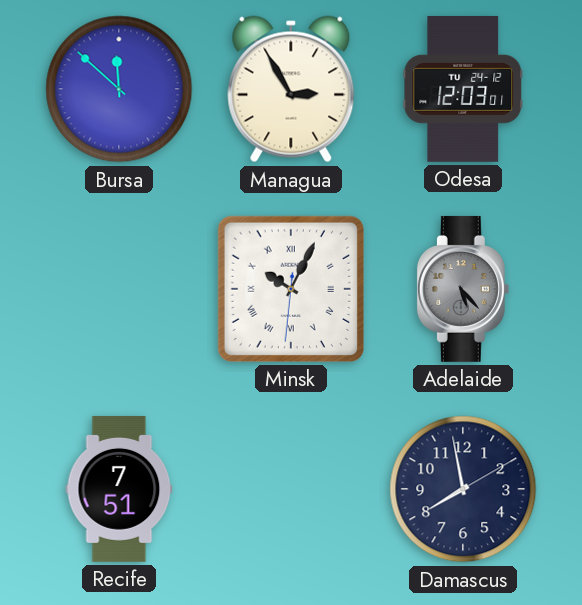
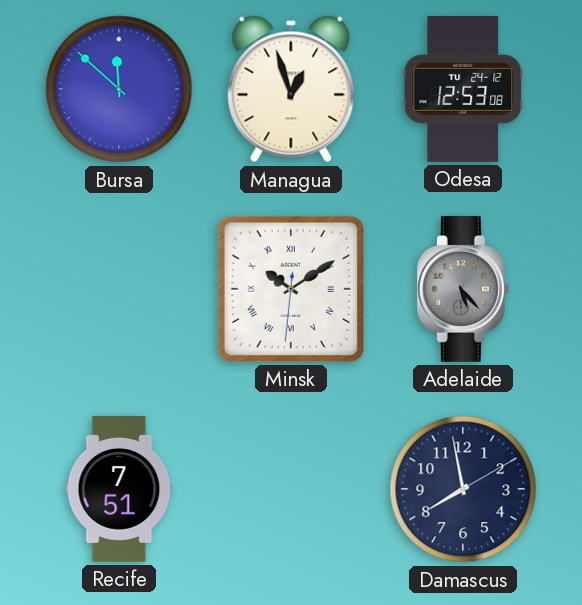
Managua: 2:55 -> 12:57 (291, 89)
Odesa: 12:03 -> 12:53 (463, 89)
Minsk: 10:04 -> 10:09 (291, 289)
